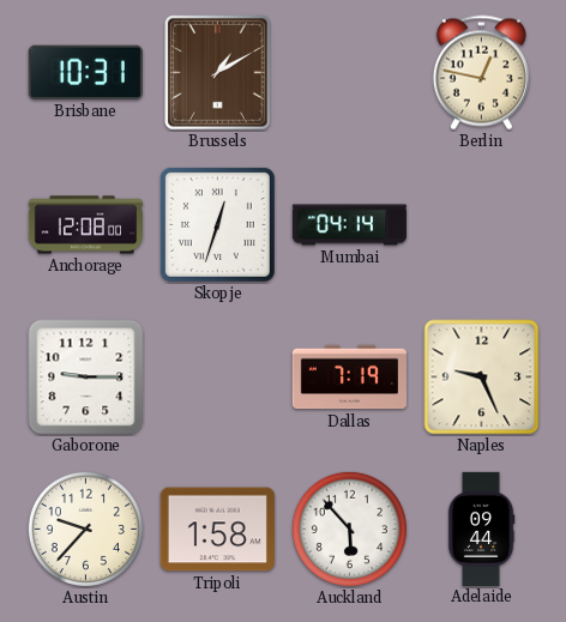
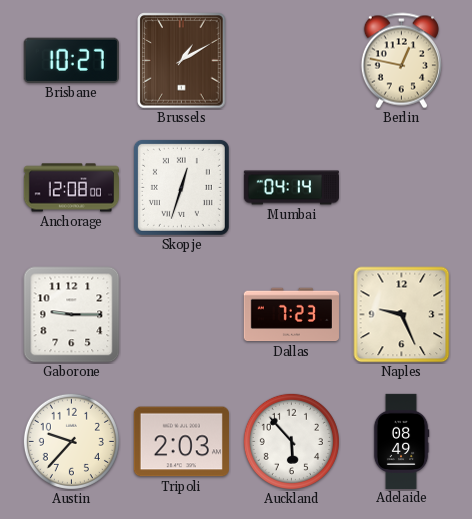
Brisbane: 10:31 -> 10:27 (71, 60)
Dallas: 7:19 -> 7:23 (291, 315)
Tripoli: 1:58 -> 2:03 (181, 442)
Adelaide: 09:44 -> 08:49 (401, 441)
